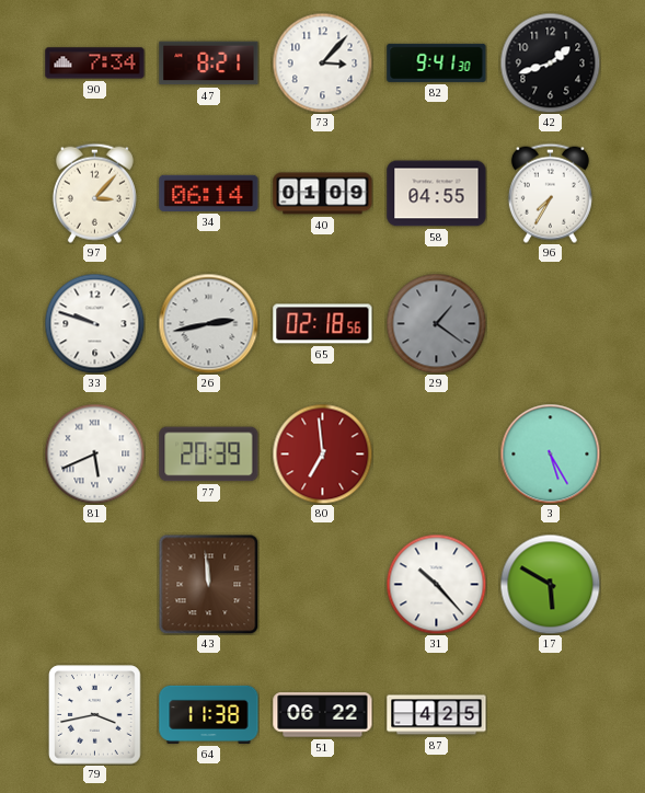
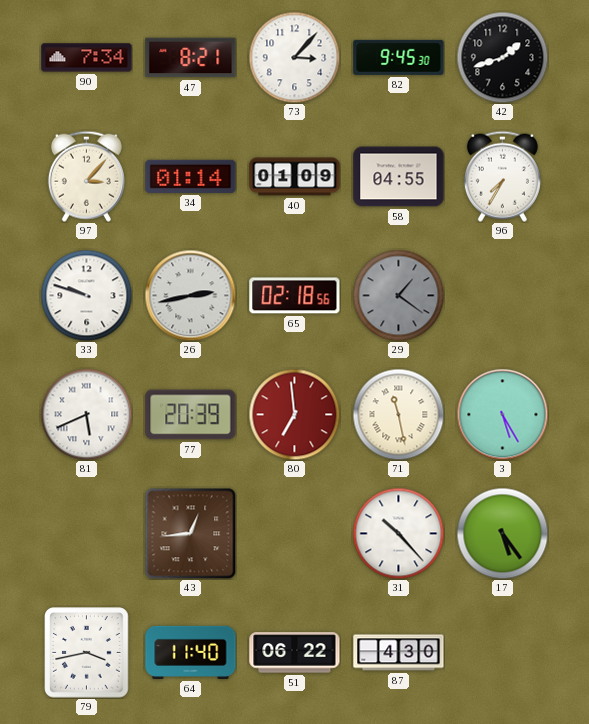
82: 9:41 -> 9:45 (399, 57)
34: 06:14 -> 01:14 (191, 176)
71: none -> 11:28 (398, 414)
43: 11:59 -> 12:44 (190, 533)
17: 5:50 -> 5:24 (502, 533)
64: 11:38 -> 11:40 (191, 652)
87: 4:25 -> 4:30 (399, 653)
